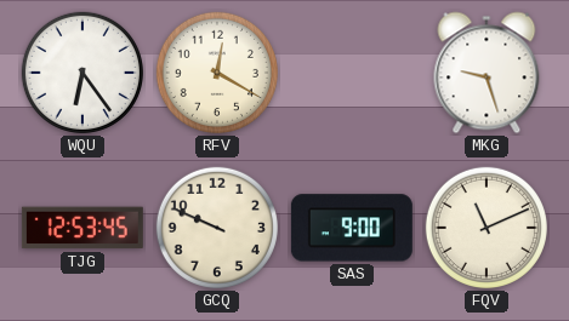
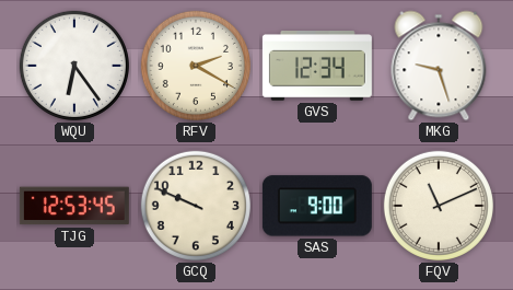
RFV: 12:20 -> 2:20 (196, 66)
GVS: none -> 12:34 (317, 67)
